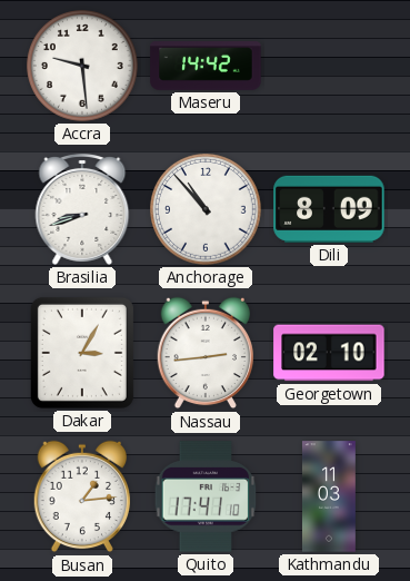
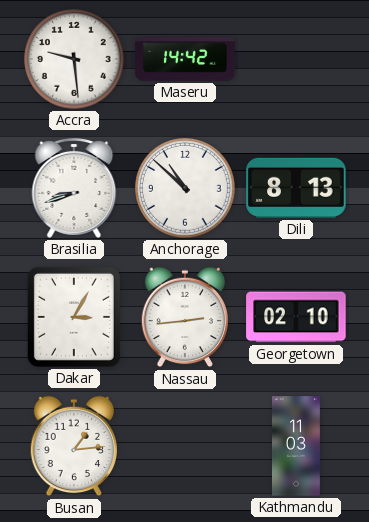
Anchorage: 10:53 -> 10:52 (186, 189)
Dili: 8:09 -> 8:13 (296, 188)
Quito: 17:41 -> none (206, 496)
